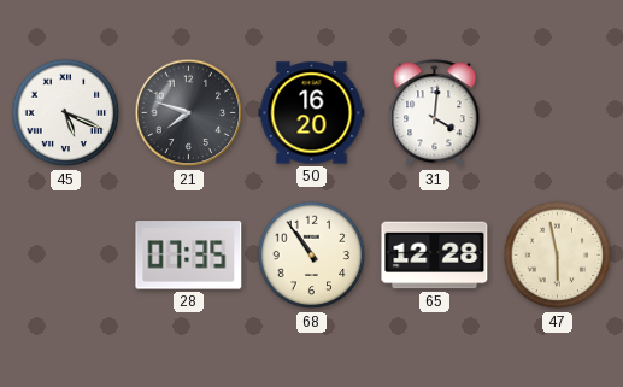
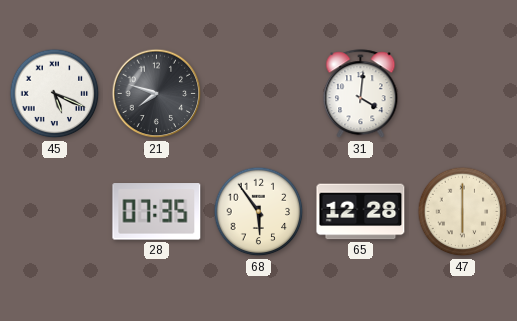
50: 16:20 -> none (312, 113)
68: 10:54 -> 5:54 (259, 212)
47: 5:58 -> 6:00 (463, 212)
